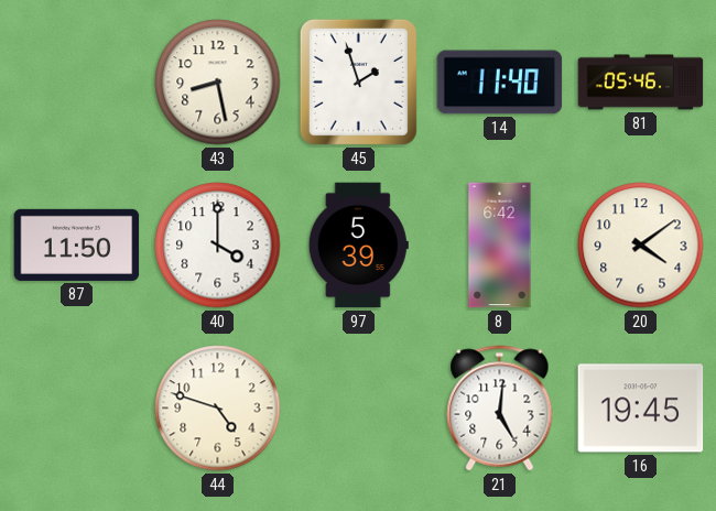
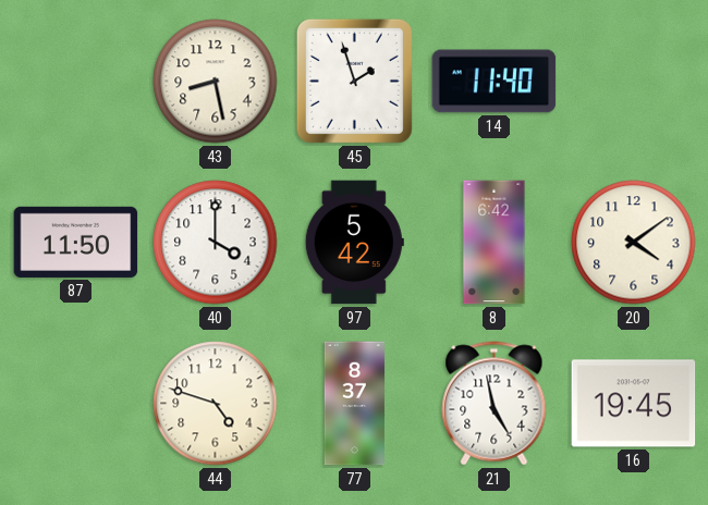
81: 05:46 -> none (641, 83)
97: 5:39 -> 5:42 (354, 243)
77: none -> 8:37 (354, 404)
21: 5:01 -> 4:58 (495, 404)
